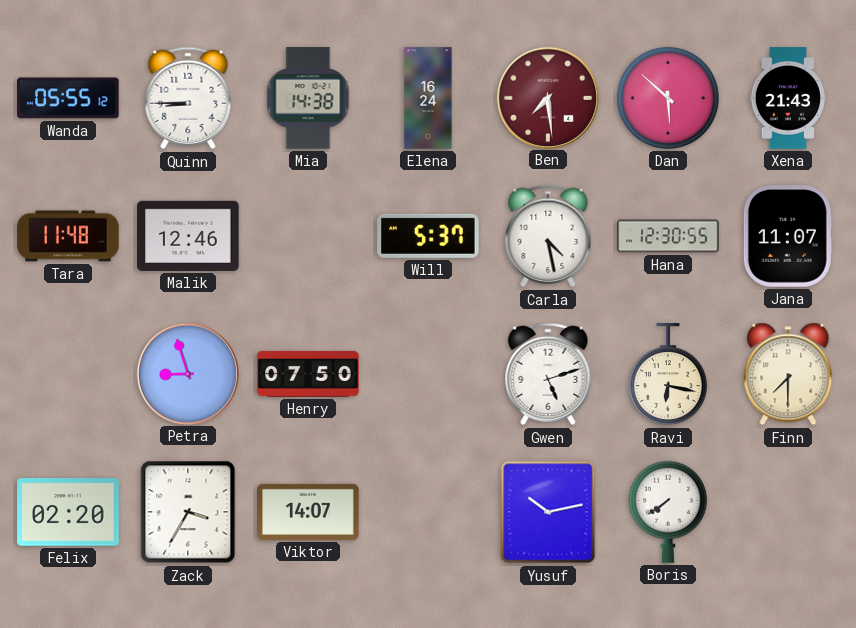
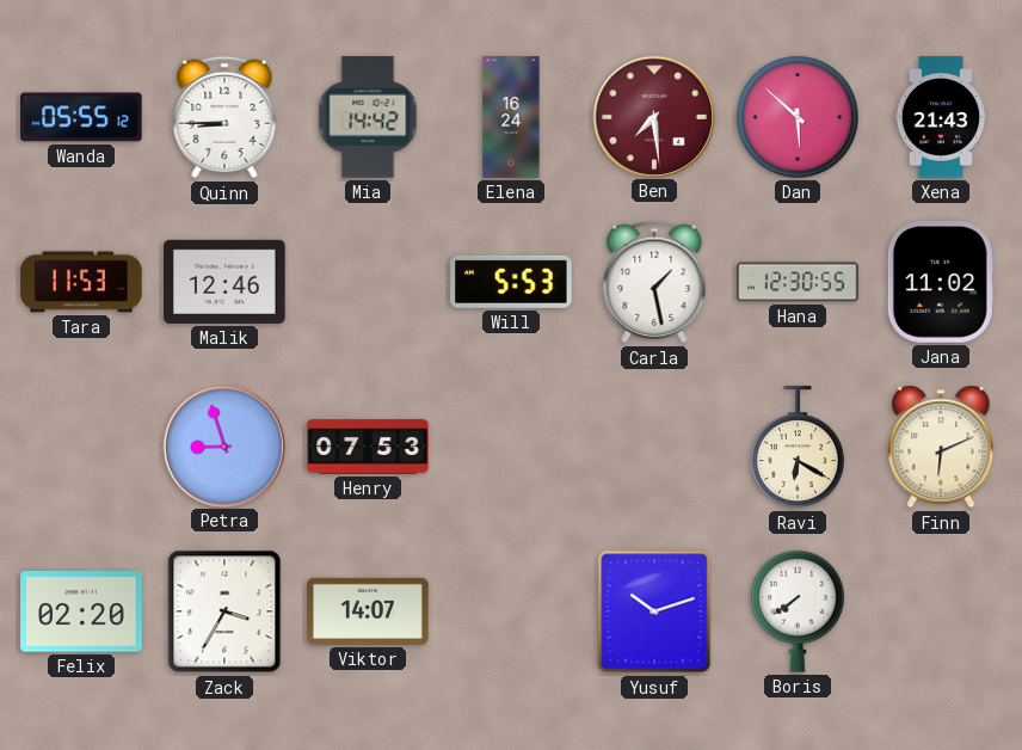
Mia: 14:38 -> 14:42 (368, 117)
Tara: 11:48 -> 11:53 (81, 282)
Will: 5:37 -> 5:53 (511, 282)
Carla: 4:28 -> 1:28 (654, 282)
Jana: 11:07 -> 11:02 (941, 282)
Henry: 07:50 -> 07:53 (368, 447)
Gwen: 5:12 -> none (548, 374)
Ravi: 6:17 -> 6:20 (798, 448)
Finn: 7:30 -> 6:11 (941, 447)
Yusuf: 10:13 -> 10:12 (654, 611)
